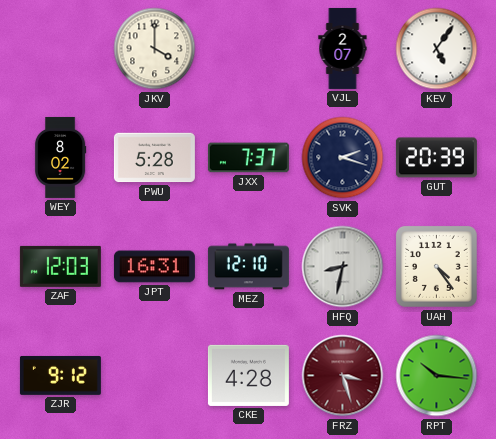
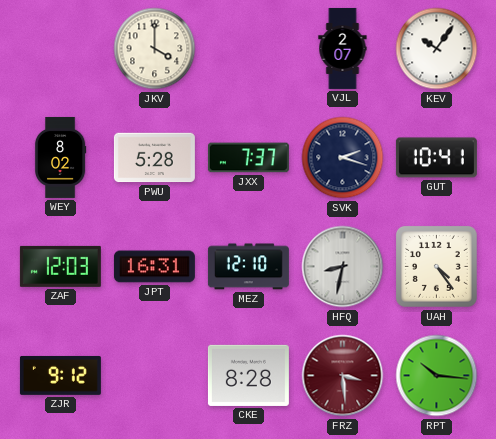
KEV: 5:06 -> 10:06 (437, 49)
GUT: 20:39 -> 10:41 (436, 158)
CKE: 4:28 -> 8:28 (248, 375)
FRZ: 3:27 -> 3:29 (343, 376)
